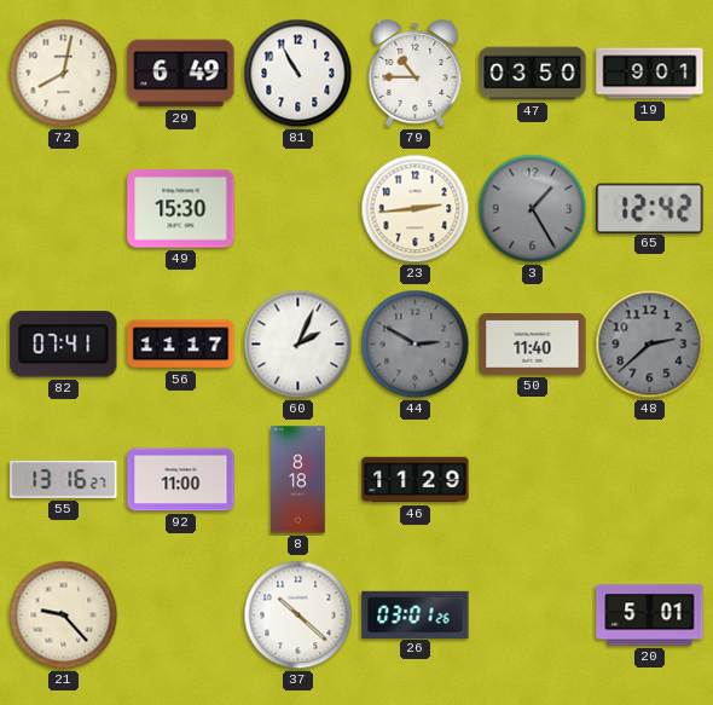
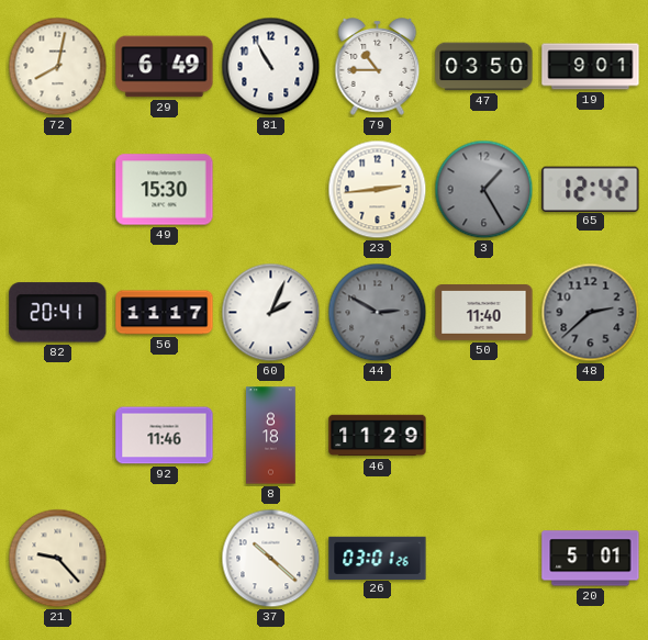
82: 07:41 -> 20:41 (58, 313)
55: 13:16 -> none (64, 479)
92: 11:00 -> 11:46 (165, 436)
